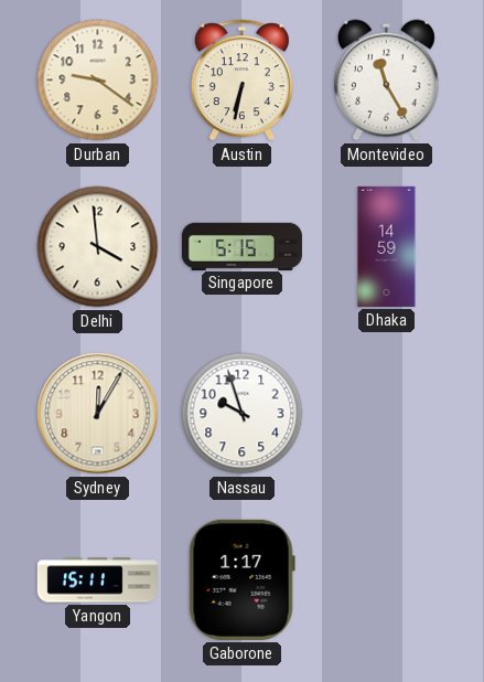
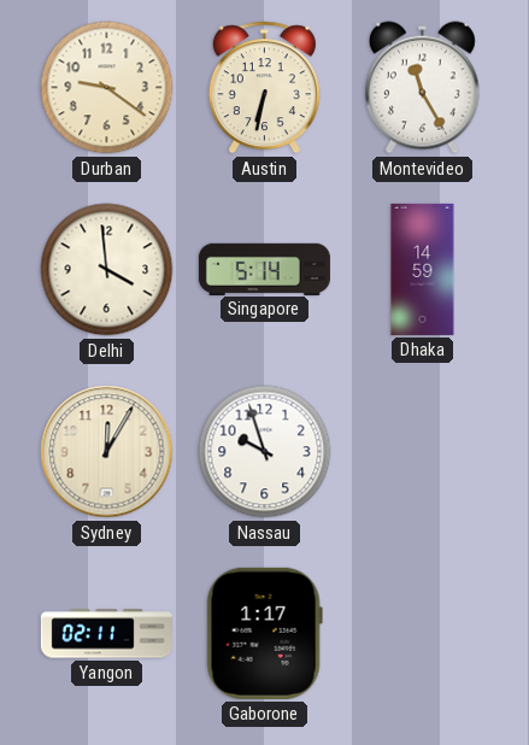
Singapore: 5:15 -> 5:14 (264, 269)
Yangon: 15:11 -> 02:11 (106, 634)
